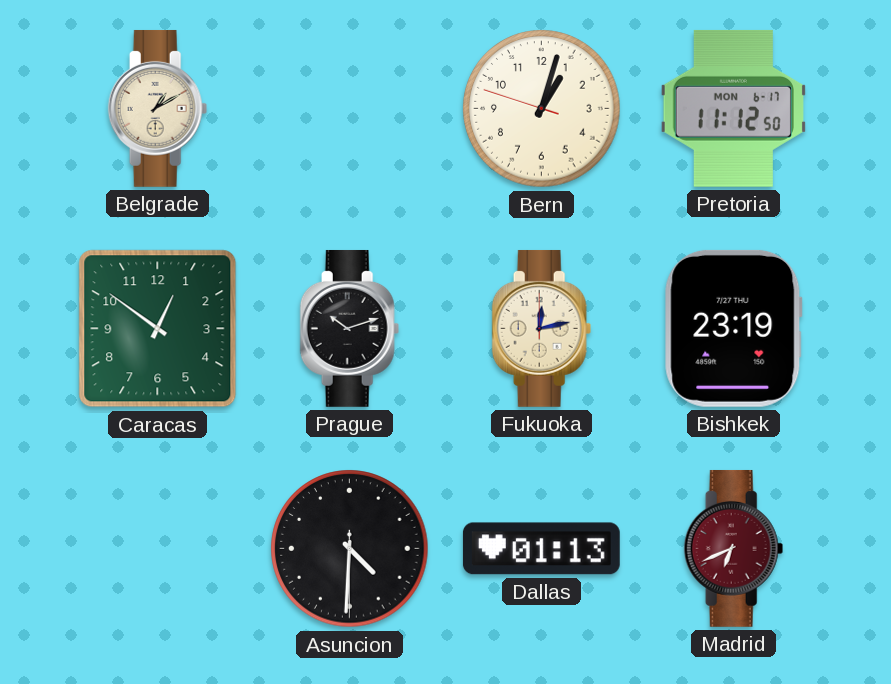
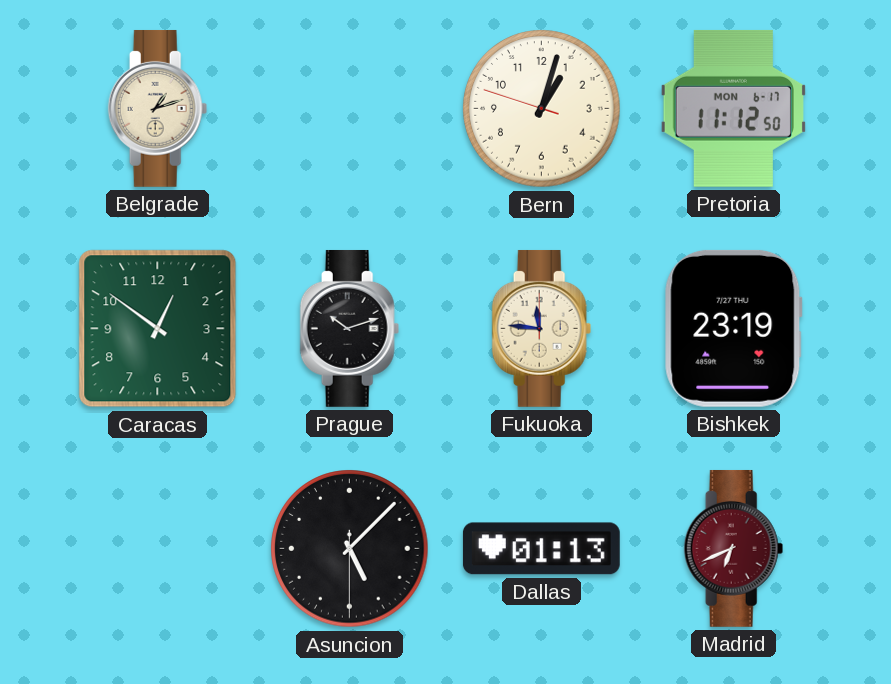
Belgrade: 1:10 -> 1:12 (158, 108)
Fukuoka: 12:13 -> 11:46 (542, 328)
Asuncion: 4:30 -> 5:07 (350, 549)
